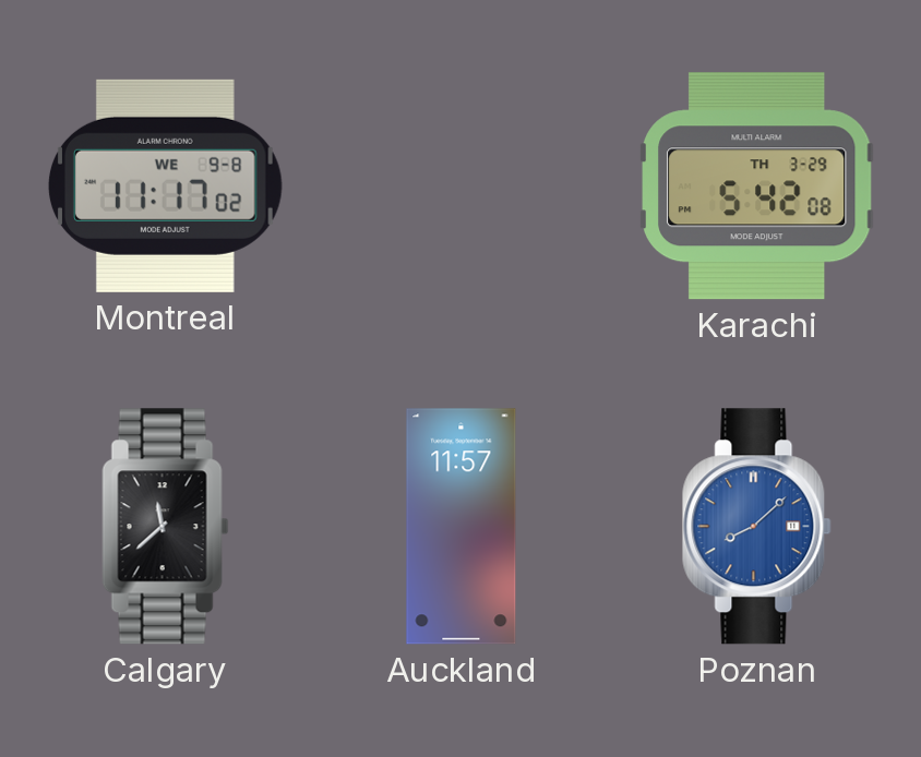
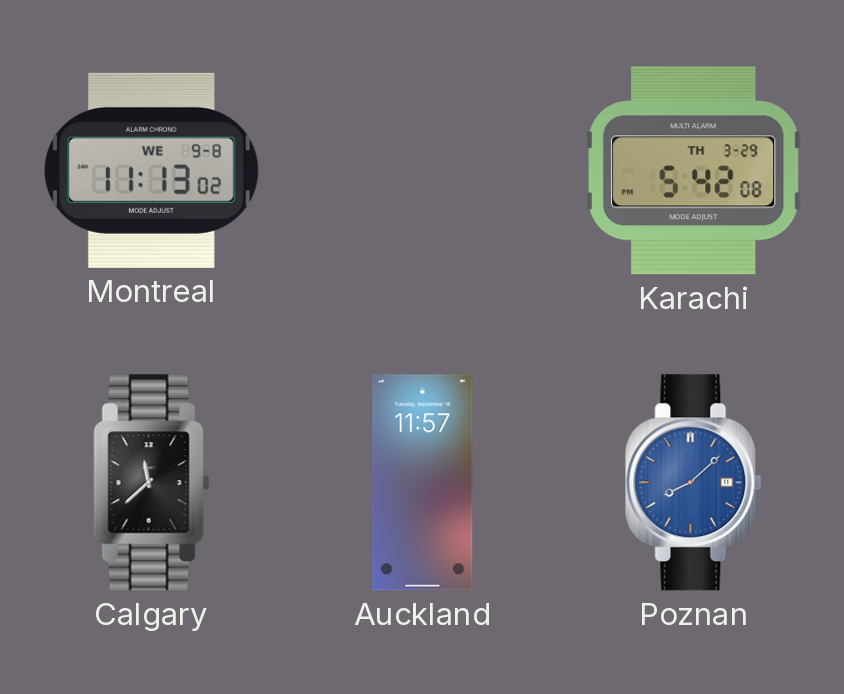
Montreal: 11:17 -> 11:13 (151, 170)
